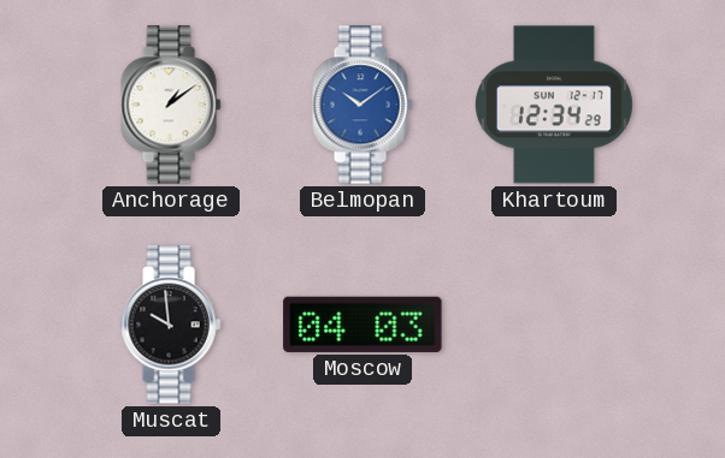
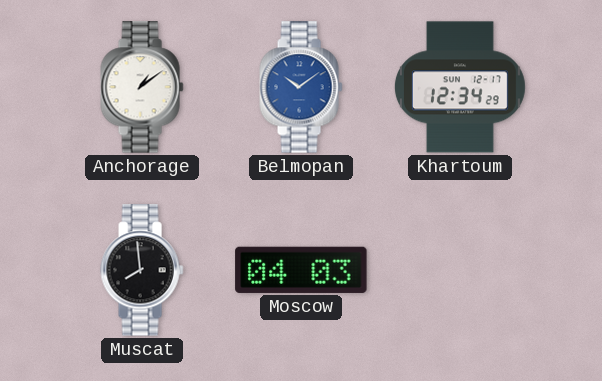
Muscat: 9:59 -> 7:59 (142, 270)
